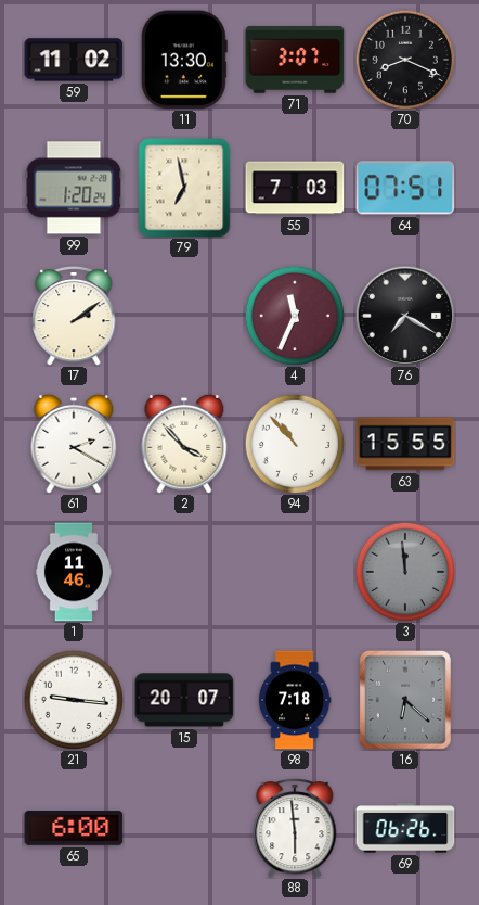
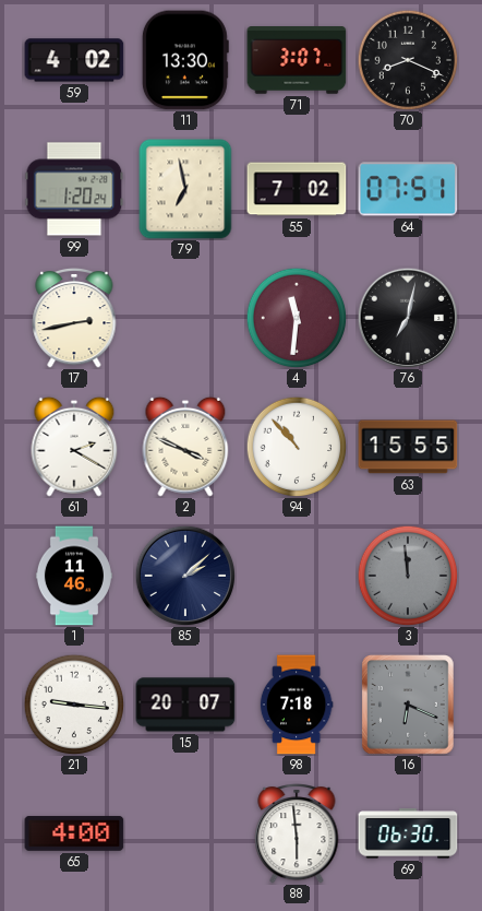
59: 11:02 -> 4:02 (74, 60)
55: 7:03 -> 7:02 (297, 189)
17: 2:09 -> 2:43 (74, 318)
4: 11:34 -> 11:31 (297, 318)
76: 7:20 -> 7:02 (408, 318)
2: 3:53 -> 3:49 (185, 447)
85: none -> 2:08 (185, 576)
16: 6:22 -> 6:19 (409, 706)
65: 6:00 -> 4:00 (74, 833)
69: 06:26 -> 06:30 (408, 833)
